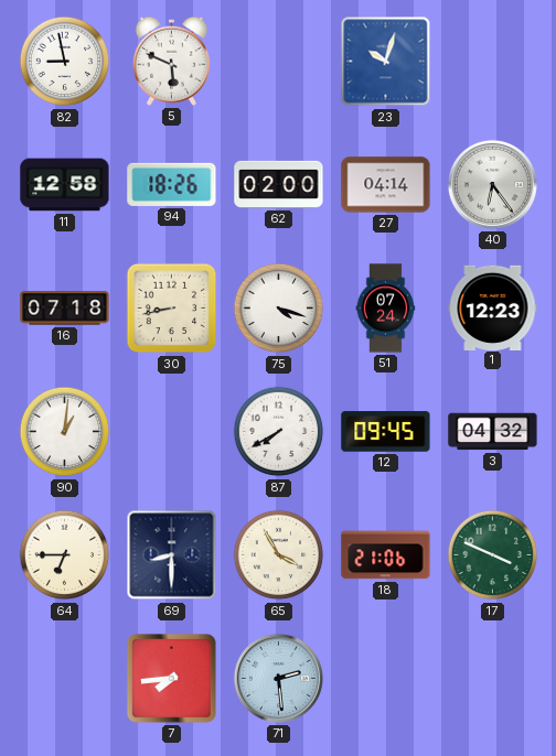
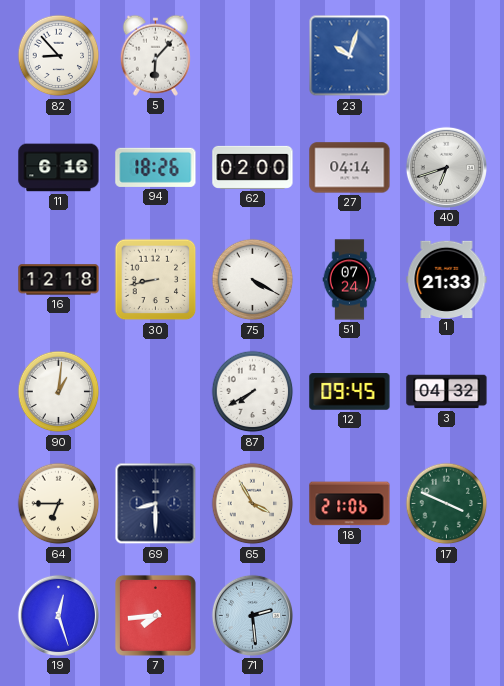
82: 8:58 -> 8:53 (59, 56)
5: 5:49 -> 6:07 (155, 55)
11: 12:58 -> 6:16 (59, 168)
40: 6:24 -> 6:42 (446, 167)
16: 07:18 -> 12:18 (59, 280)
75: 4:18 -> 4:20 (253, 280)
1: 12:23 -> 21:33 (447, 279)
19: none -> 12:27 (58, 615)
